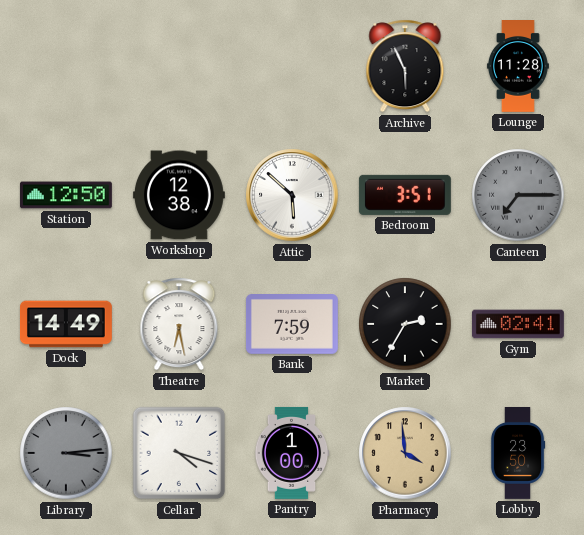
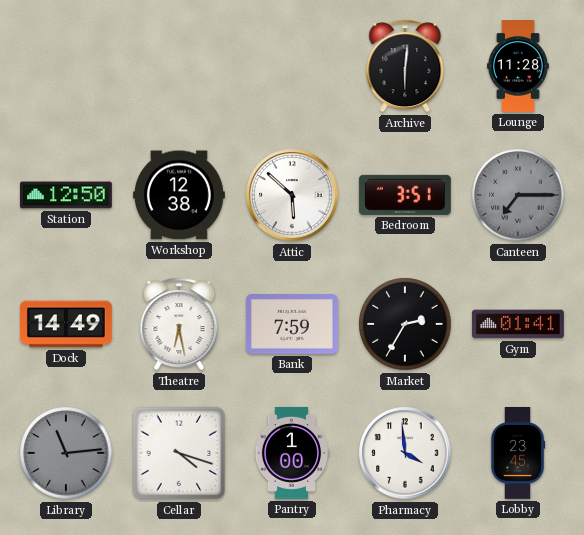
Archive: 5:56 -> 6:01 (405, 66)
Gym: 02:41 -> 01:41 (518, 324)
Library: 3:14 -> 11:14 (66, 453)
Pharmacy dial: champagne -> white (405, 453)
Lobby: 23:50 -> 23:45 (518, 454)
